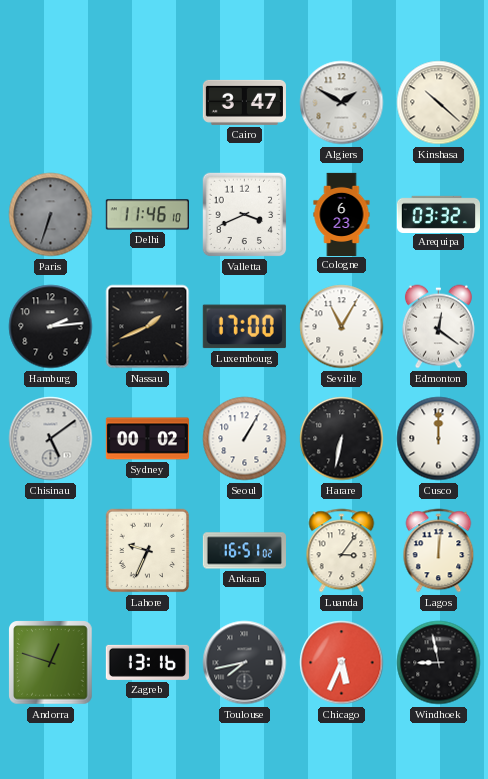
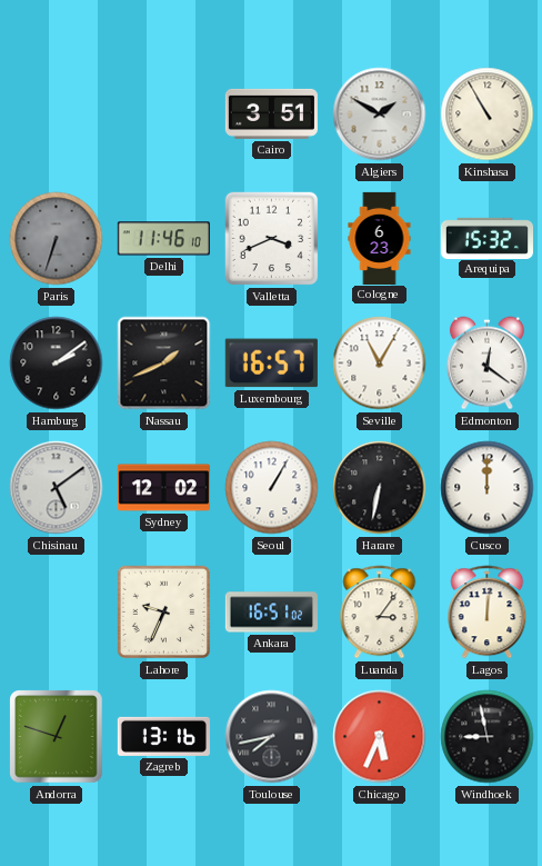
Cairo: 3:47 -> 3:51 (271, 113)
Kinshasa: 10:22 -> 10:55 (488, 115)
Arequipa: 03:32 -> 15:32 (486, 238)
Hamburg: 2:14 -> 2:09 (57, 364)
Luxembourg: 17:00 -> 16:57 (271, 364)
Sydney: 00:02 -> 12:02 (163, 488)
